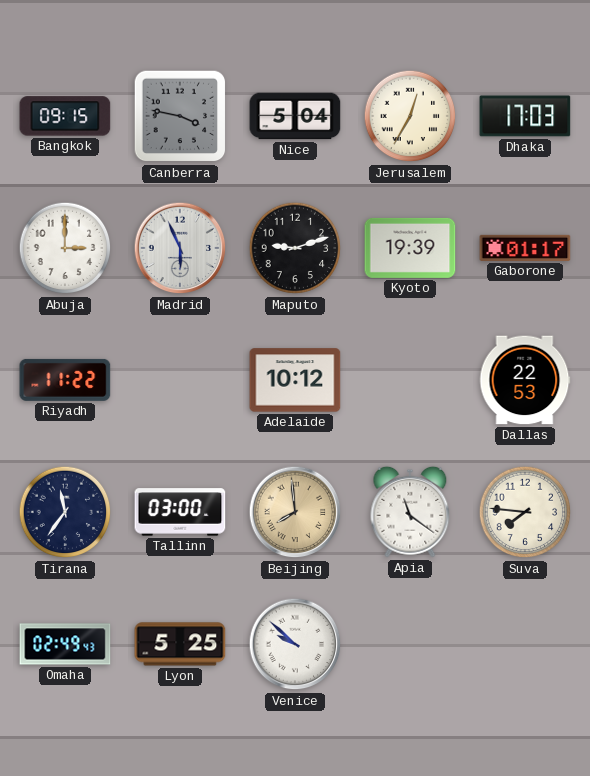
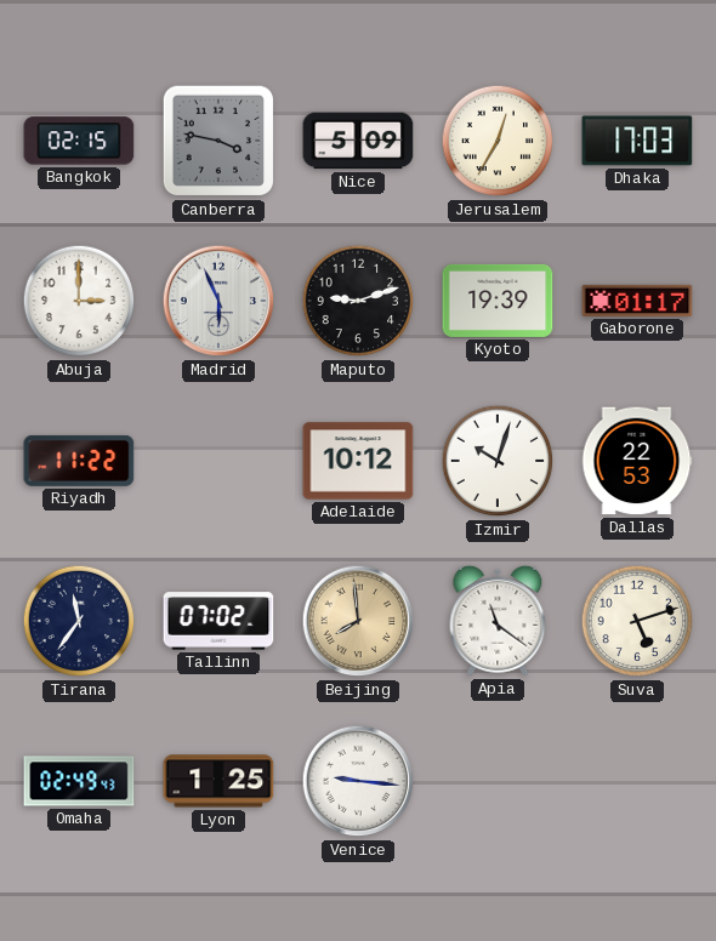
Bangkok: 09:15 -> 02:15 (79, 141)
Nice: 5:04 -> 5:09 (358, 141)
Izmir: none -> 10:03 (498, 461)
Tallinn: 03:00 -> 07:02 (218, 621)
Suva: 7:46 -> 5:12 (637, 621)
Lyon: 5:25 -> 1:25 (218, 781)
Venice: 9:52 -> 9:16 (358, 781)
